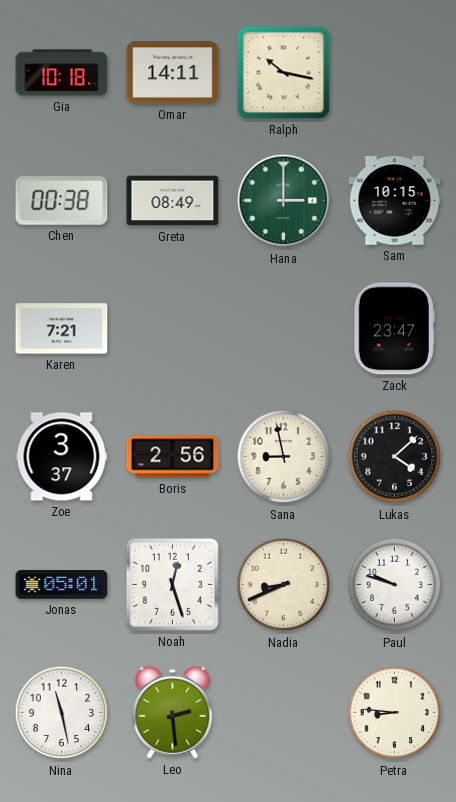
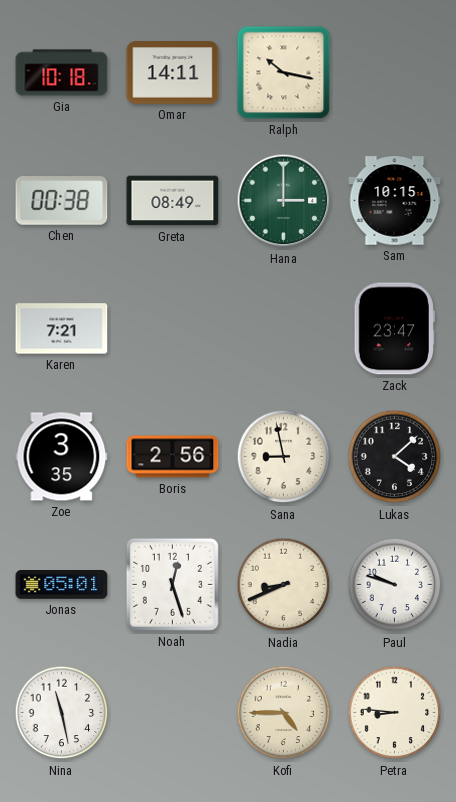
Zoe: 3:37 -> 3:35 (62, 457)
Leo: 2:29 -> none (173, 712)
Kofi: none -> 4:45 (284, 713)
